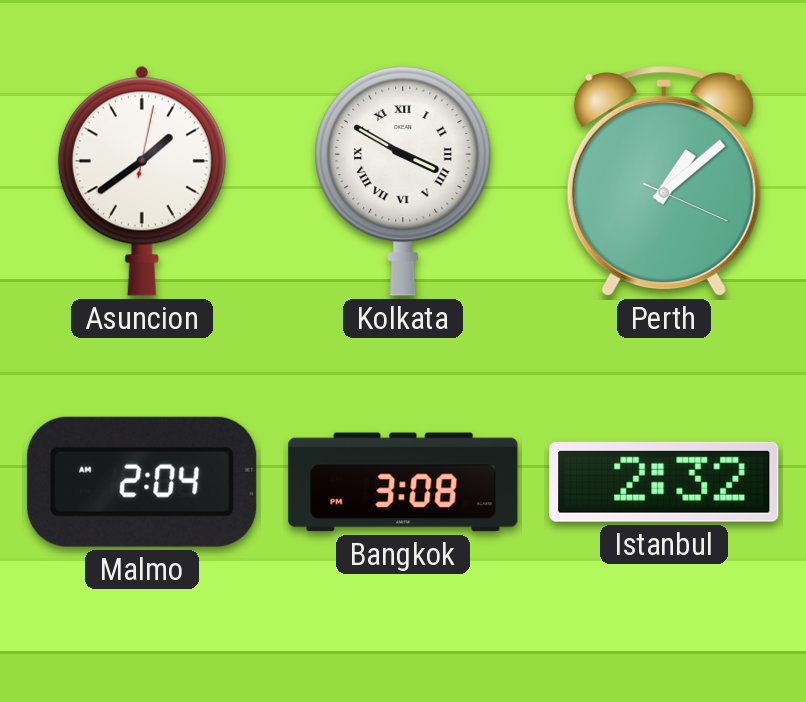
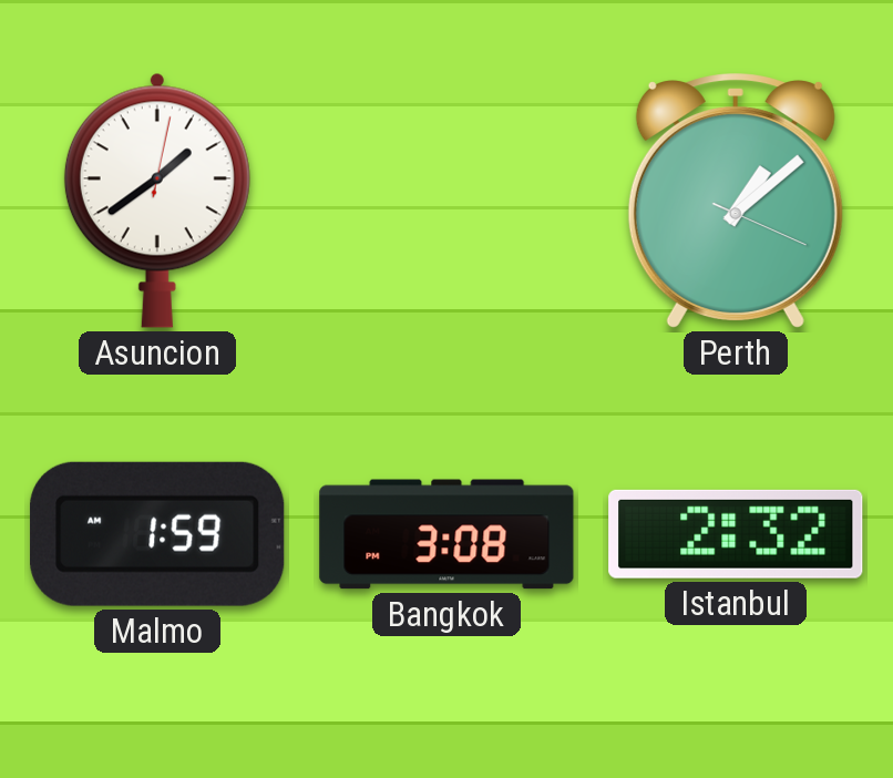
Kolkata: 3:50 -> none (403, 181)
Malmo: 2:04 -> 1:59 (157, 534)
